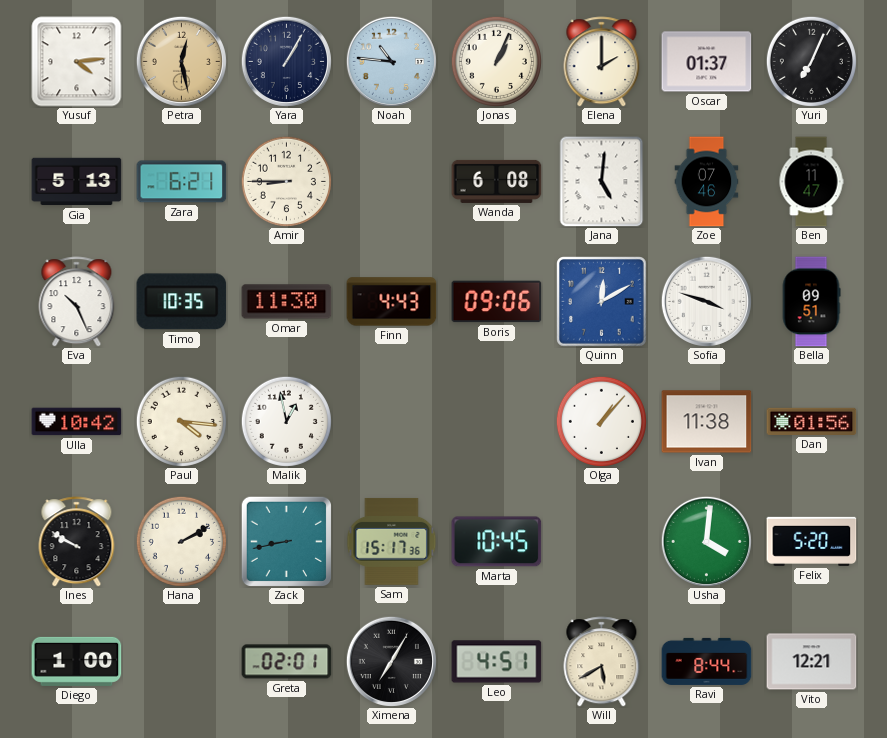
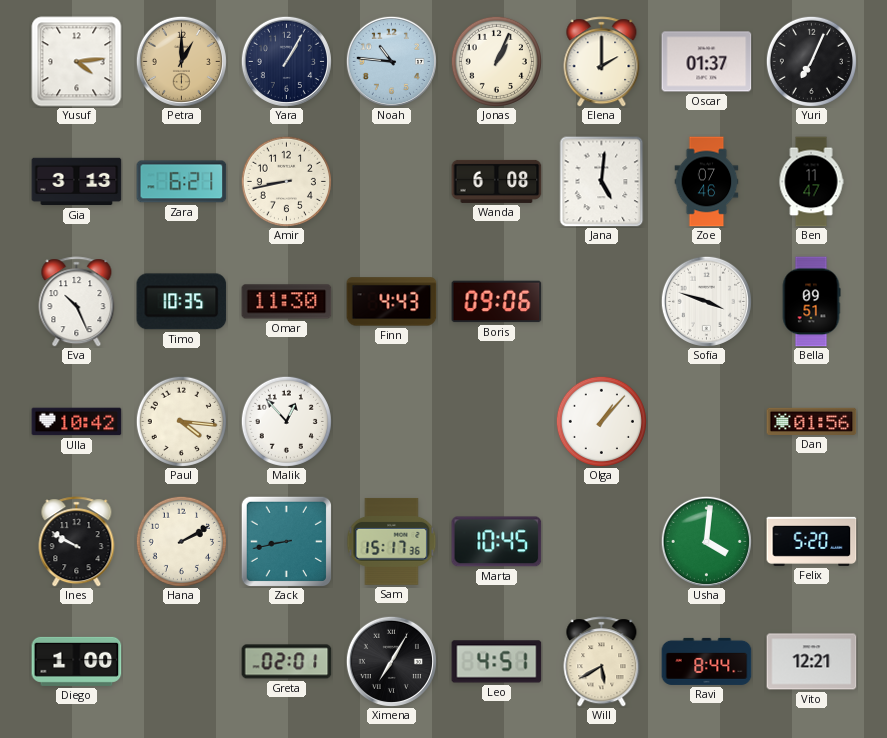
Petra: 12:28 -> 1:00 (181, 61)
Gia: 5:13 -> 3:13 (77, 182)
Amir: 8:45 -> 8:43 (286, 181)
Quinn: 12:10 -> none (602, 302)
Malik: 12:58 -> 12:53 (286, 421)
Ivan: 11:38 -> none (707, 422)
